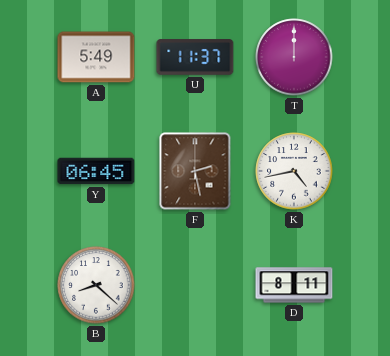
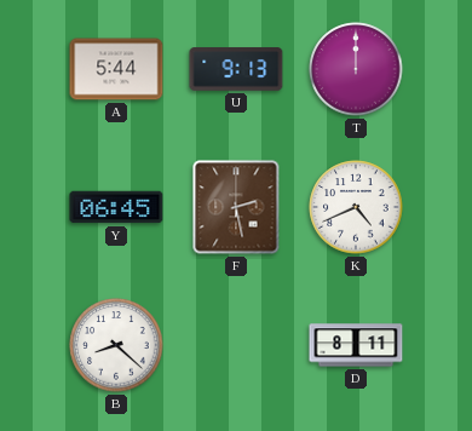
A: 5:49 -> 5:44 (116, 69)
U: 11:37 -> 9:13 (236, 69)
K: 4:43 -> 4:41 (356, 207)
